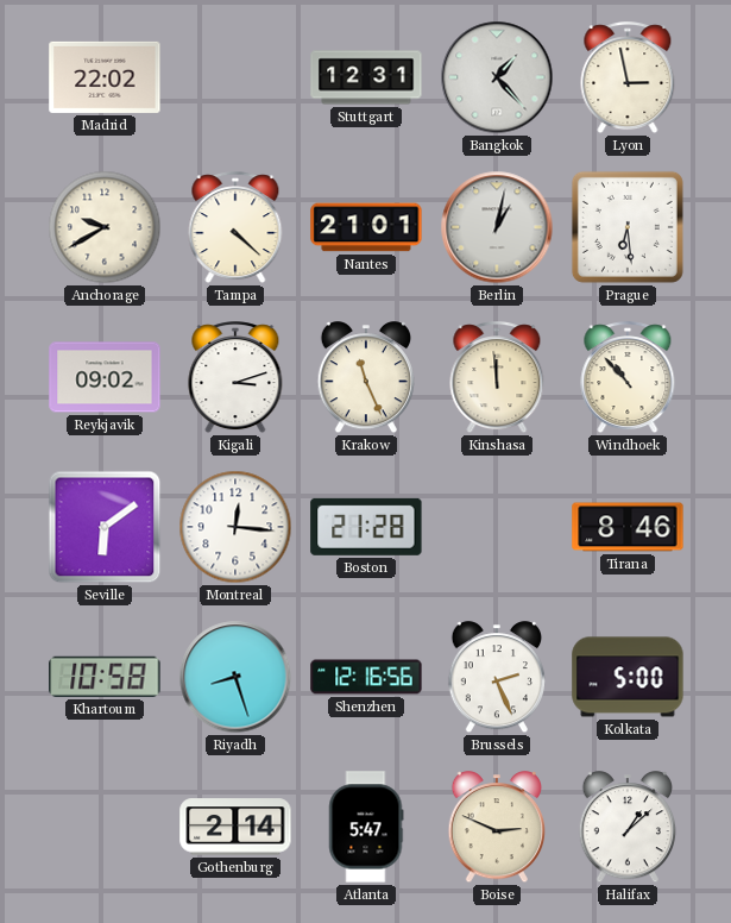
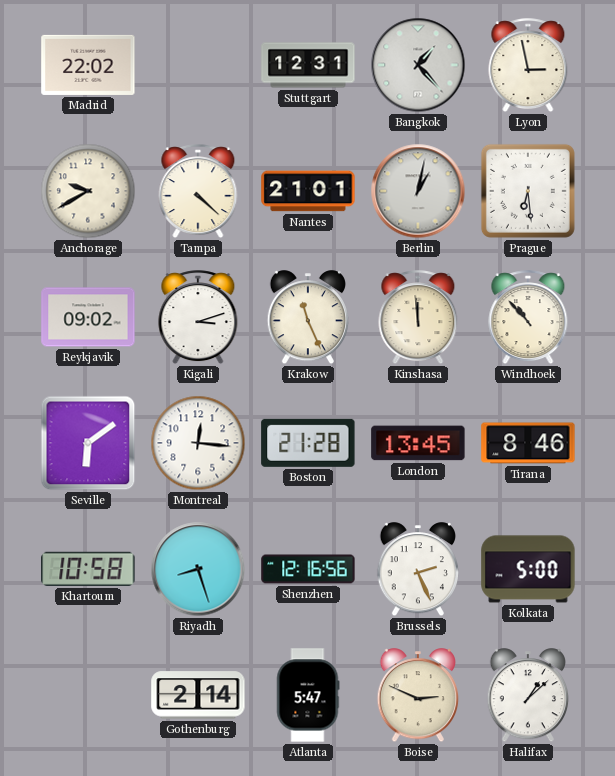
London: none -> 13:45 (418, 443)
